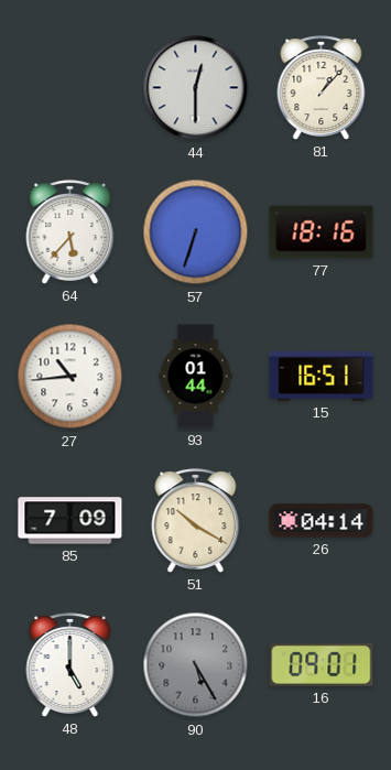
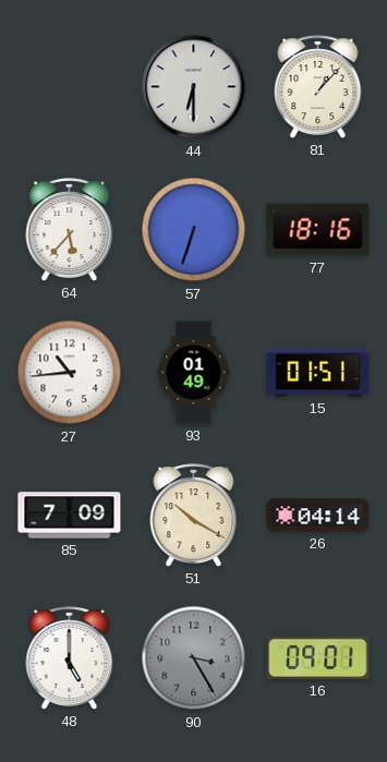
44: 12:30 -> 6:30 (194, 87)
93: 01:44 -> 01:49 (194, 373)
15: 16:51 -> 01:51 (318, 373)
90: 5:25 -> 3:25 (194, 658)
